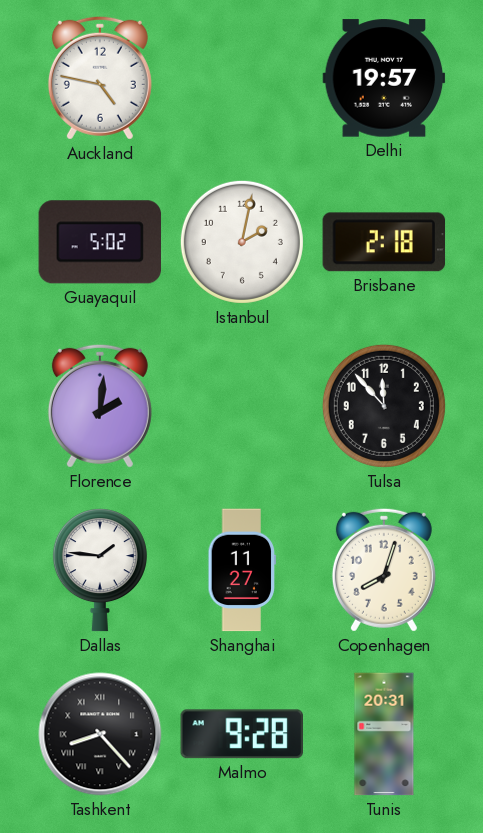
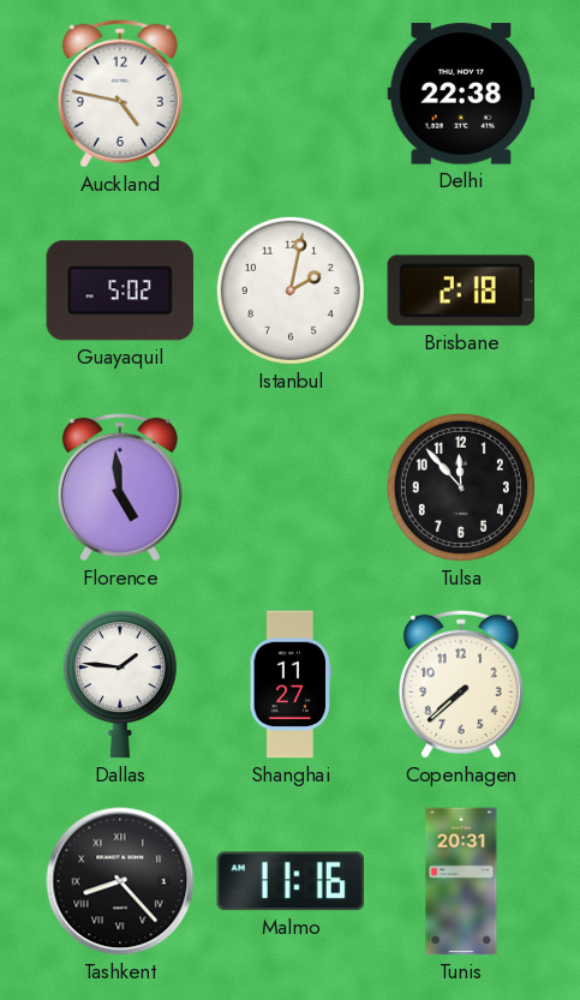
Delhi: 19:57 -> 22:38 (461, 94)
Florence: 2:01 -> 4:59 (120, 487)
Copenhagen: 8:03 -> 7:38 (461, 684)
Malmo: 9:28 -> 11:16 (289, 881)
